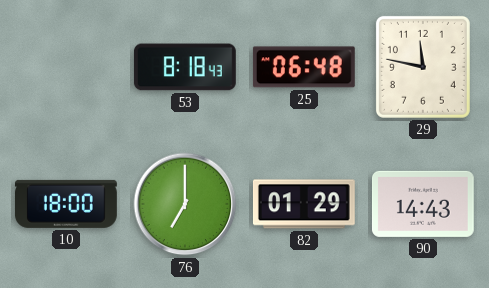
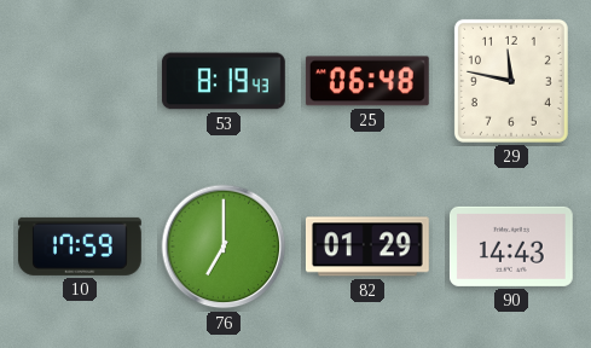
53: 8:18 -> 8:19 (224, 81)
10: 18:00 -> 17:59 (80, 246)
